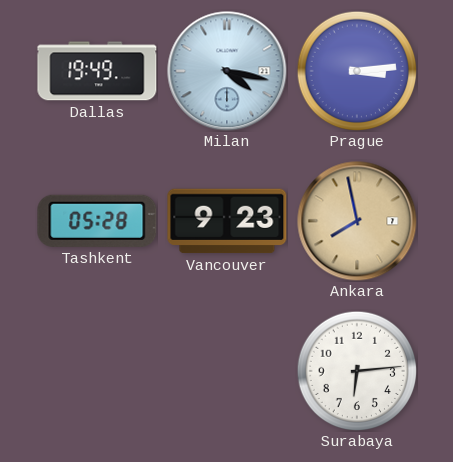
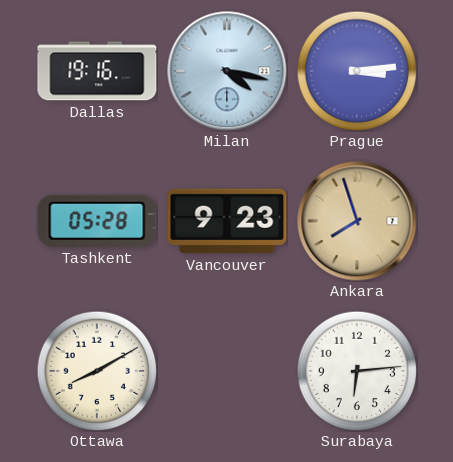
Dallas: 19:49 -> 19:16 (97, 71)
Ankara: 7:58 -> 7:57 (357, 221)
Ottawa: none -> 8:10 (97, 371)
